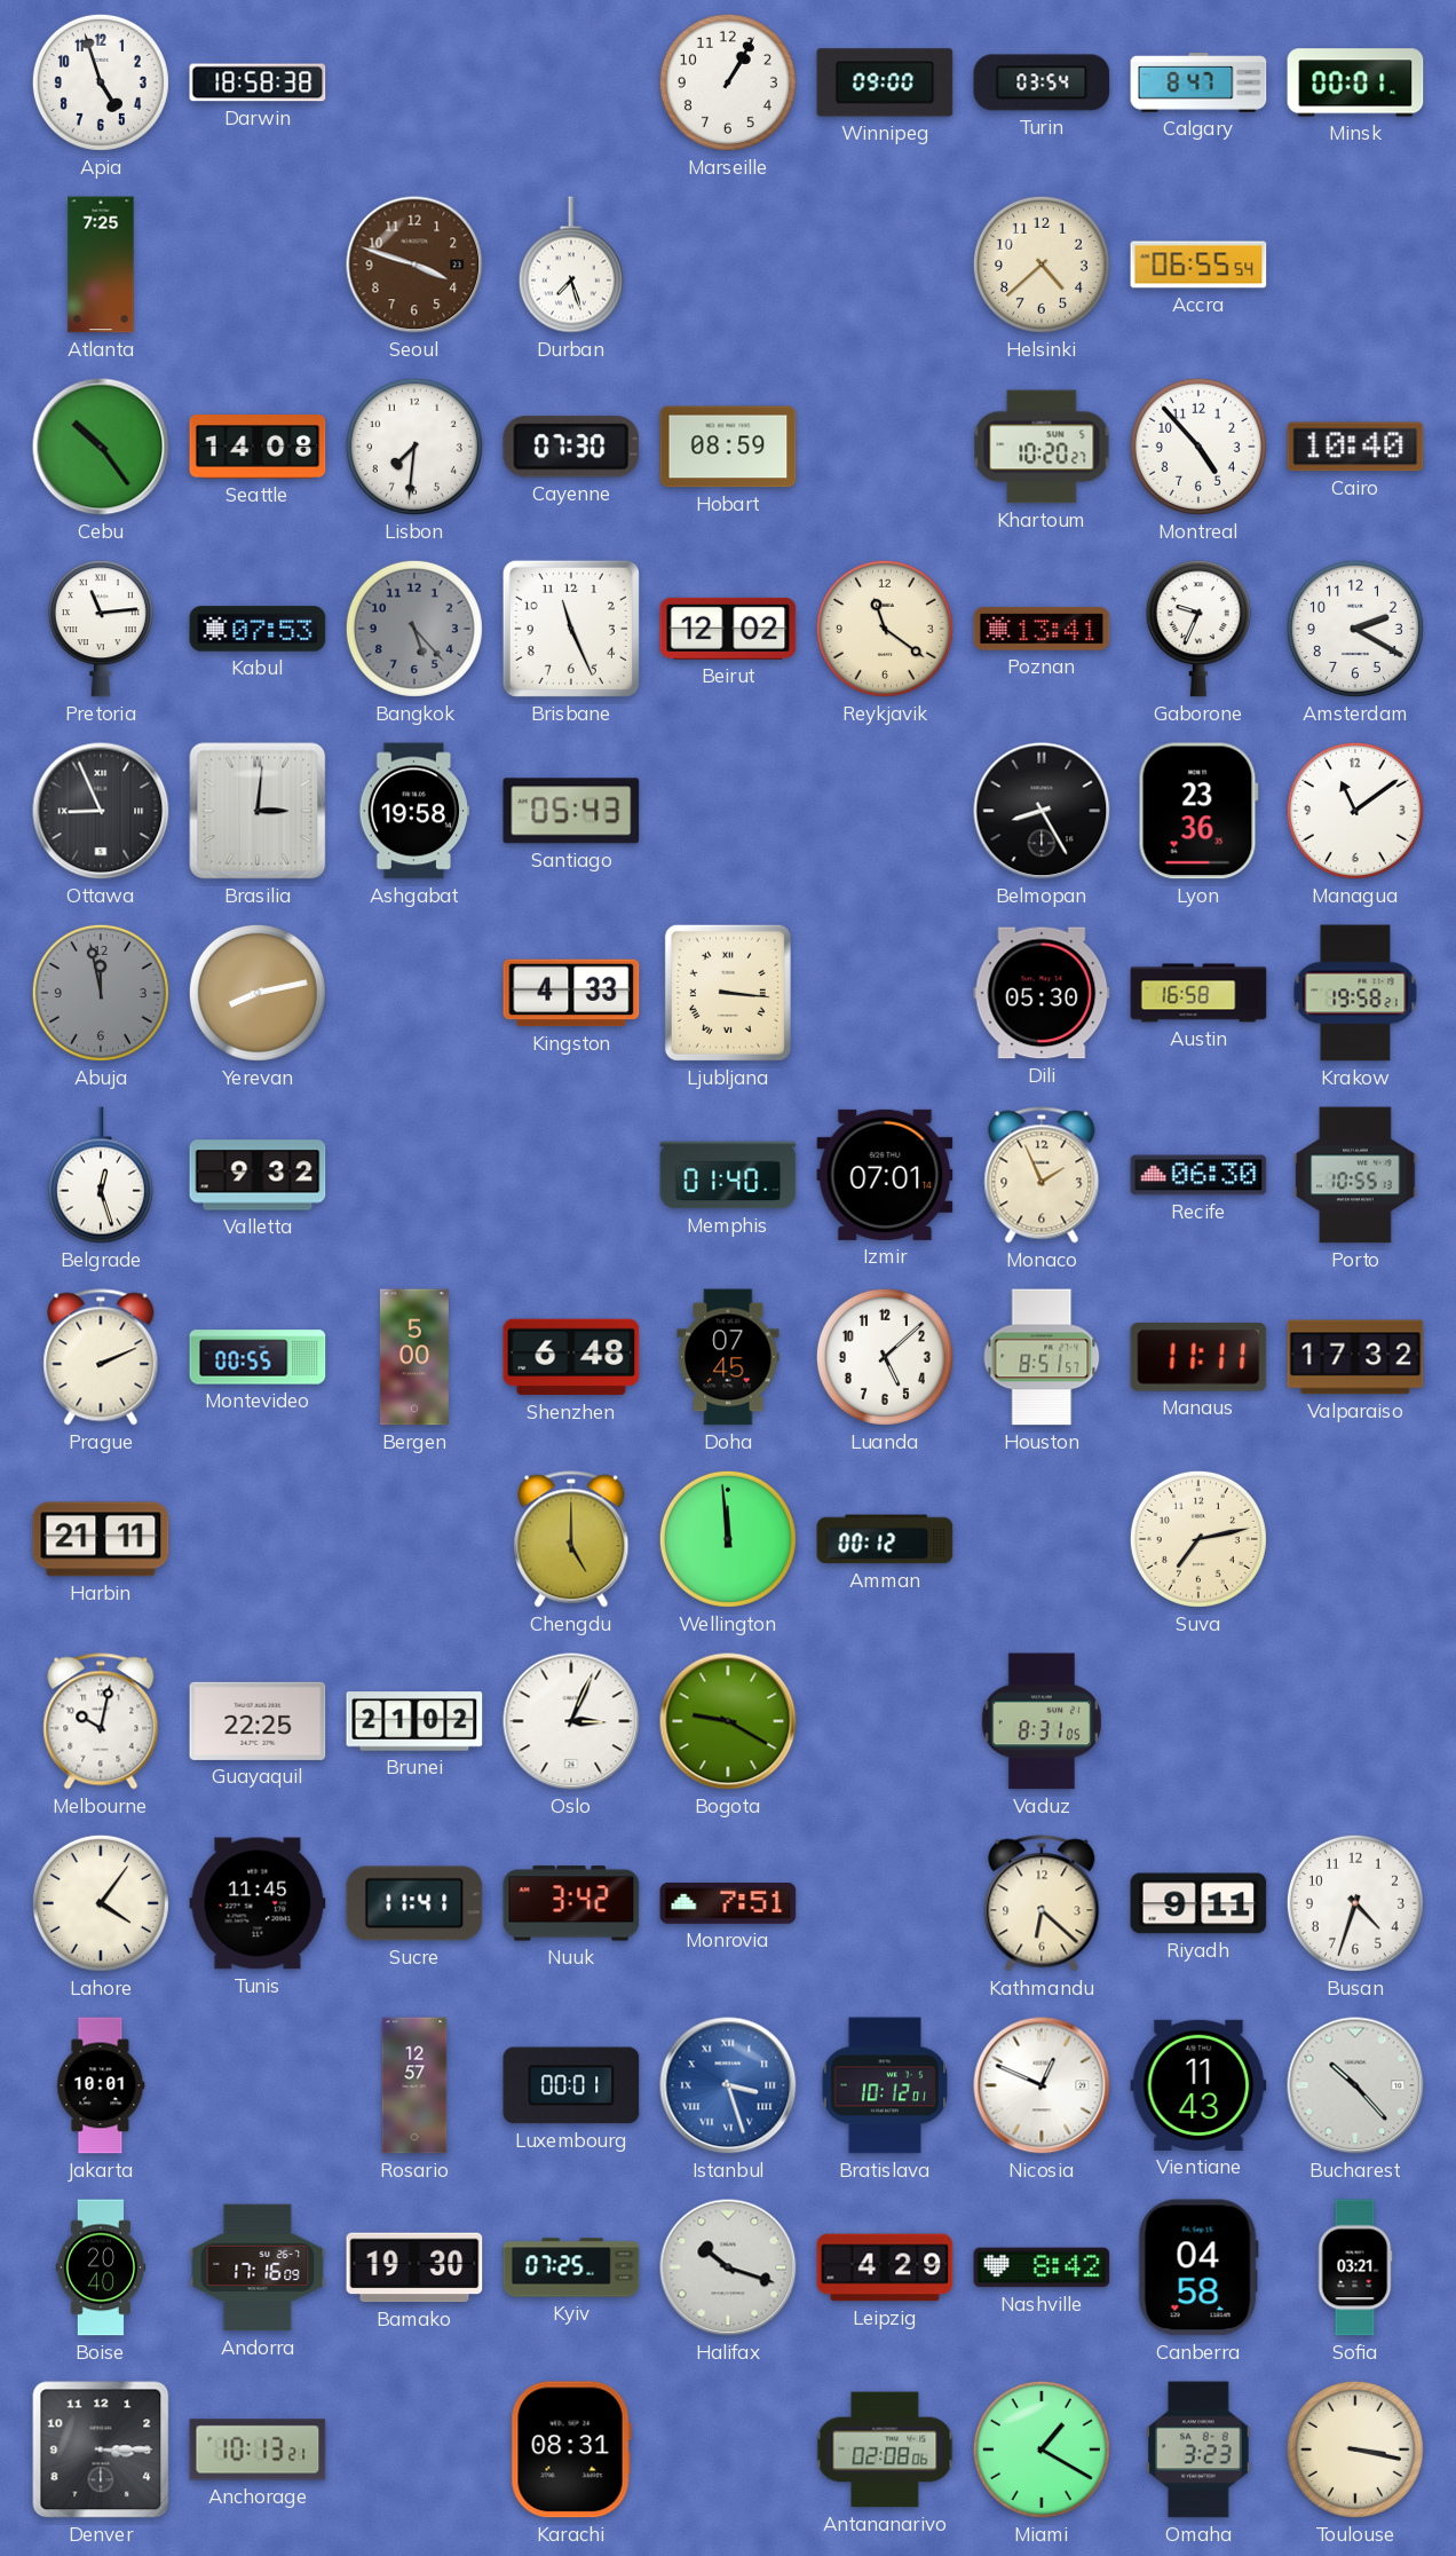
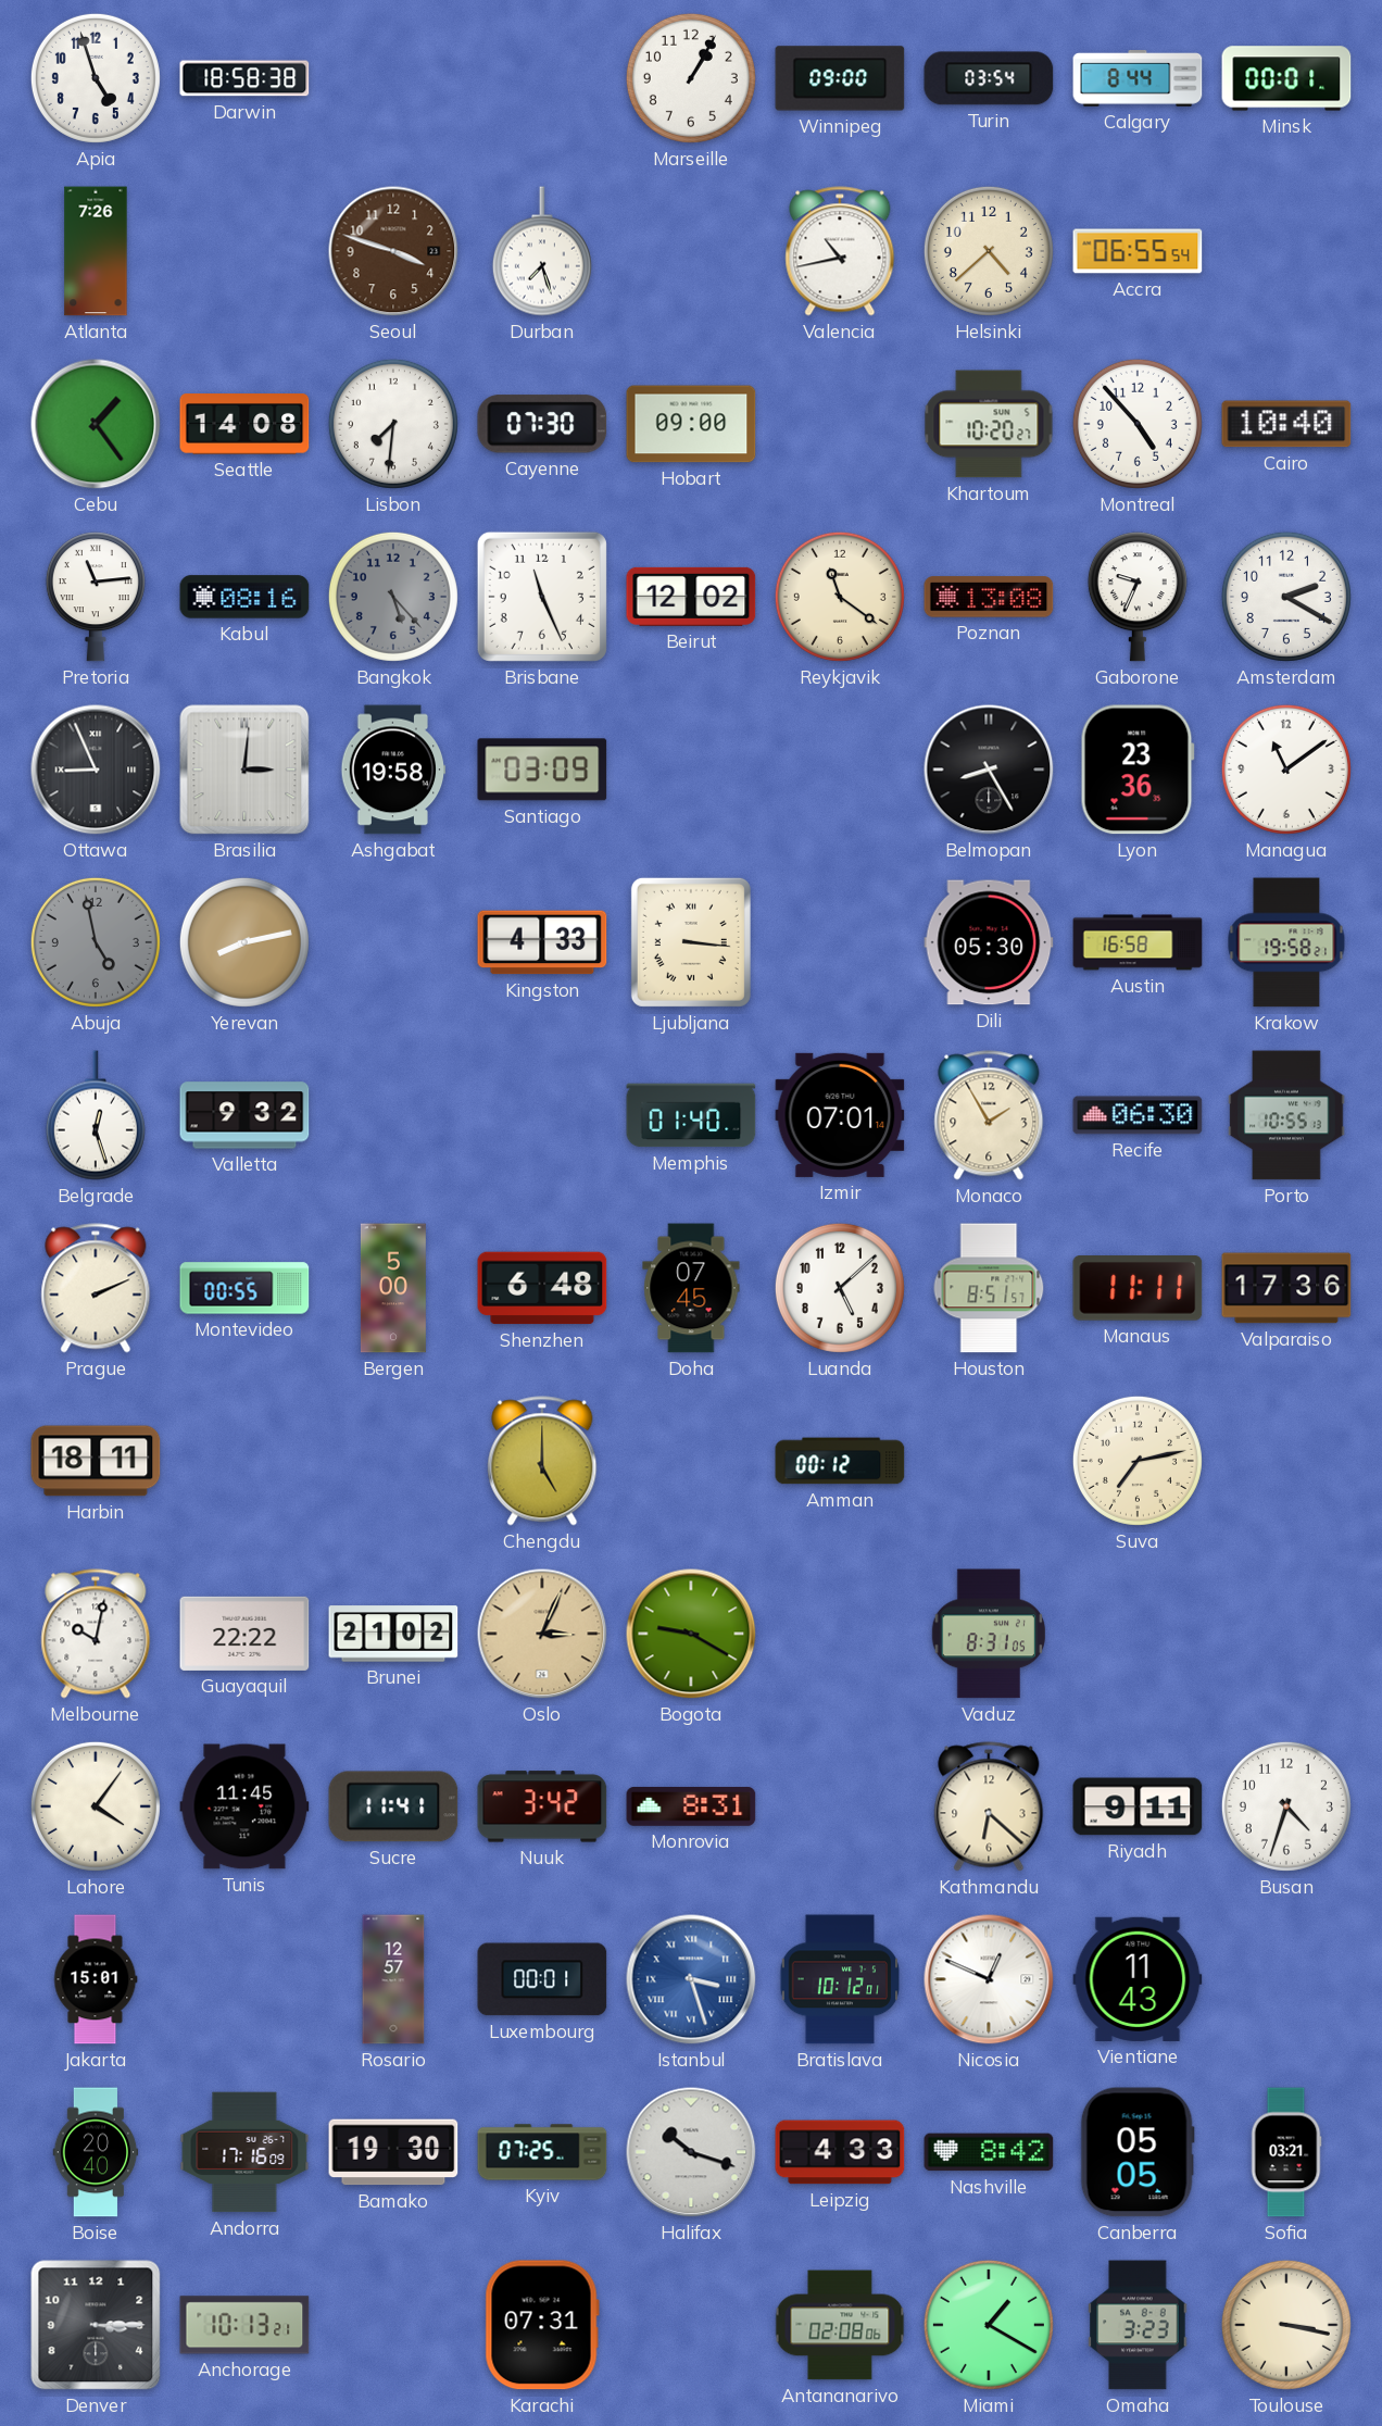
Calgary: 8:47 -> 8:44 (1138, 79)
Atlanta: 7:25 -> 7:26 (96, 251)
Valencia: none -> 10:43 (840, 251)
Cebu: 10:24 -> 1:24 (96, 424)
Hobart: 08:59 -> 09:00 (691, 424)
Kabul: 07:53 -> 08:16 (244, 597)
Poznan: 13:41 -> 13:08 (989, 597)
Santiago: 05:43 -> 03:09 (542, 770)
Abuja: 11:58 -> 4:58 (96, 942)
Monaco: 1:56 -> 1:55 (989, 1115)
Valparaiso: 17:32 -> 17:36 (1286, 1288)
Harbin: 21:11 -> 18:11 (96, 1461)
Wellington: 11:59 -> none (728, 1539)
Guayaquil: 22:25 -> 22:22 (244, 1634)
Oslo dial: white -> champagne (542, 1634)
Monrovia: 7:51 -> 8:31 (691, 1806)
Jakarta: 10:01 -> 15:01 (96, 1979)
Bucharest: 10:23 -> none (1355, 2085)
Leipzig: 4:29 -> 4:33 (840, 2152)
Canberra: 04:58 -> 05:05 (1138, 2152)
Karachi: 08:31 -> 07:31 (542, 2325)
